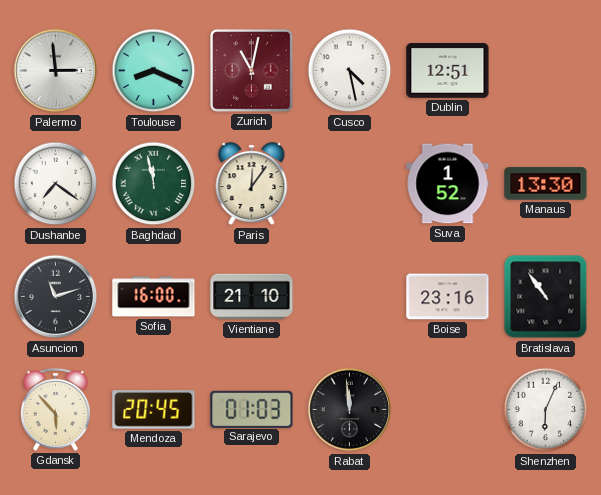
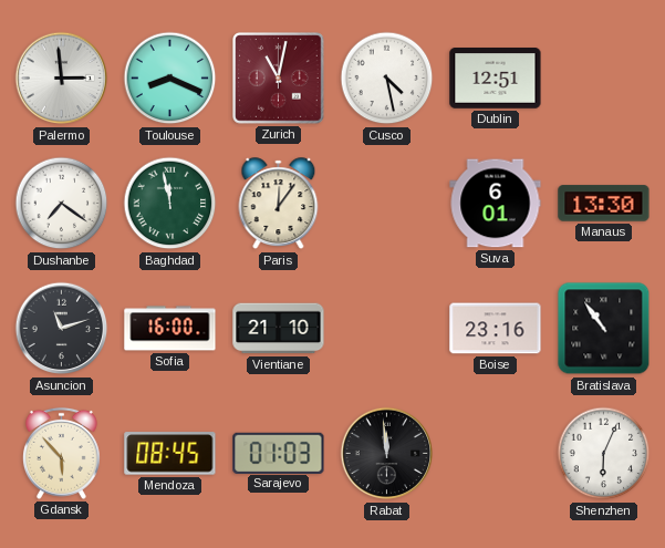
Suva: 1:52 -> 6:01 (496, 204)
Mendoza: 20:45 -> 08:45 (170, 454)
